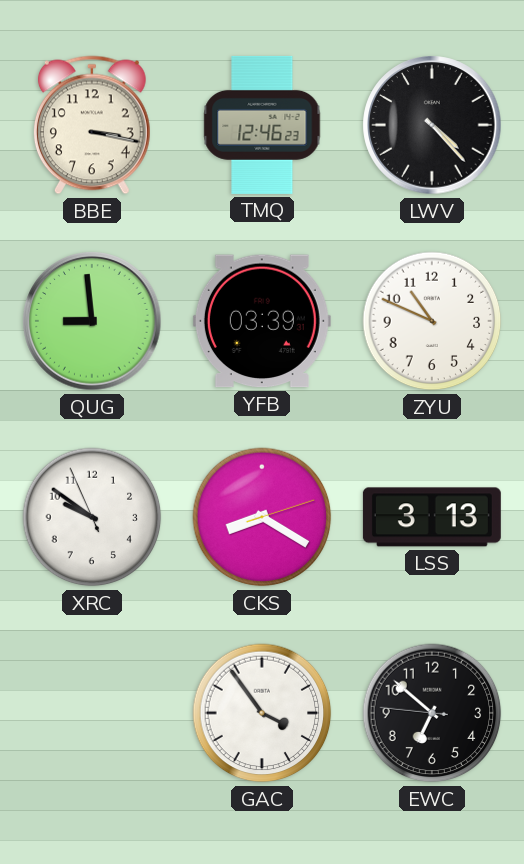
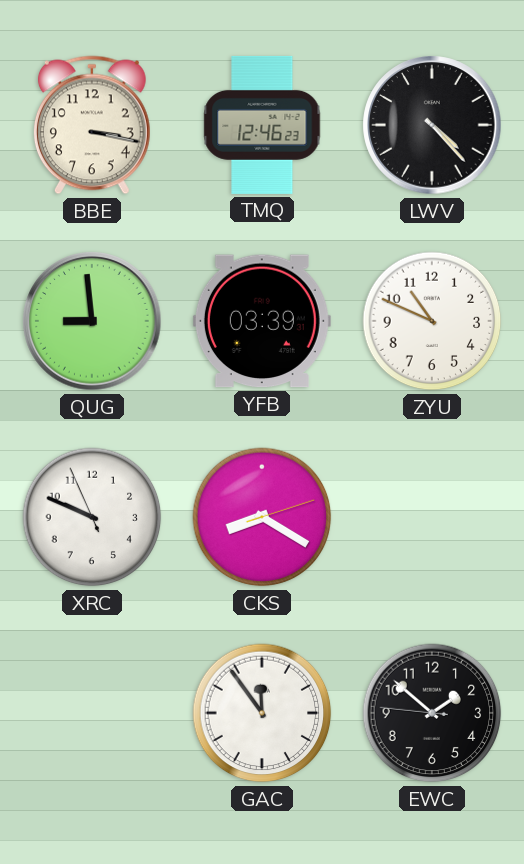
XRC: 9:50 -> 9:48 (92, 517)
LSS: 3:13 -> none (432, 517)
GAC: 3:54 -> 11:54 (262, 713)
EWC: 6:51 -> 1:51 (432, 713)
